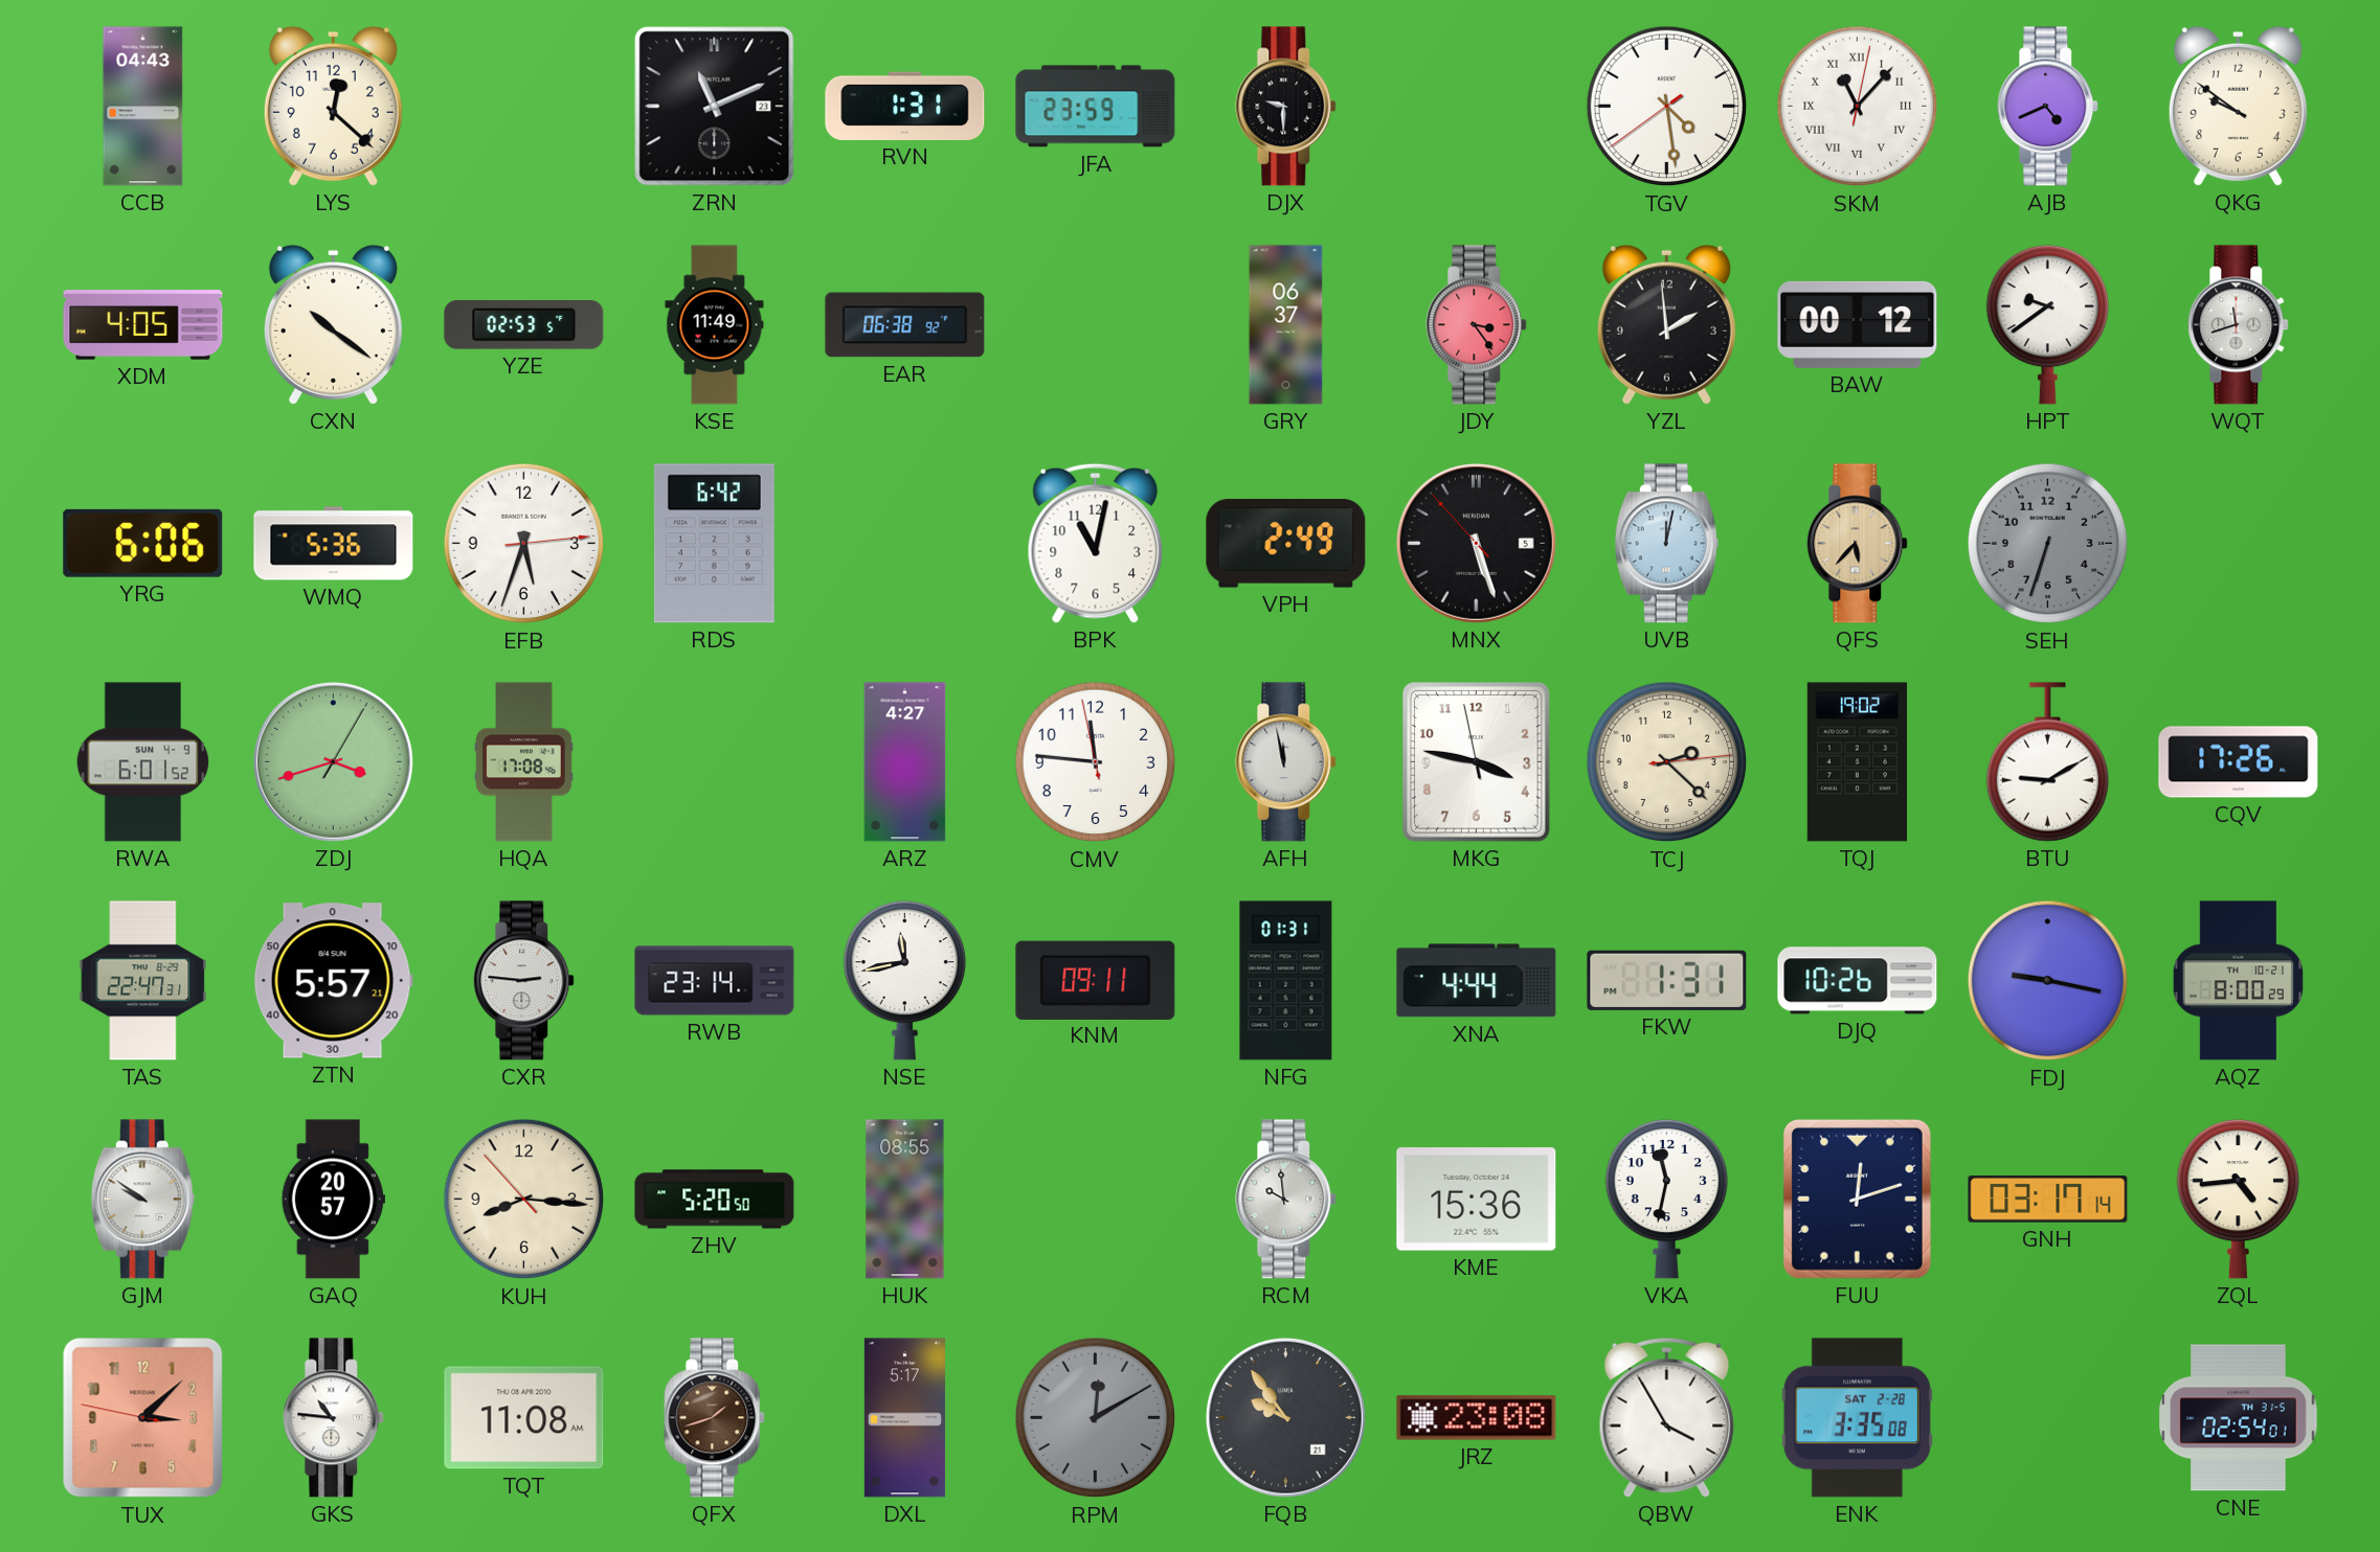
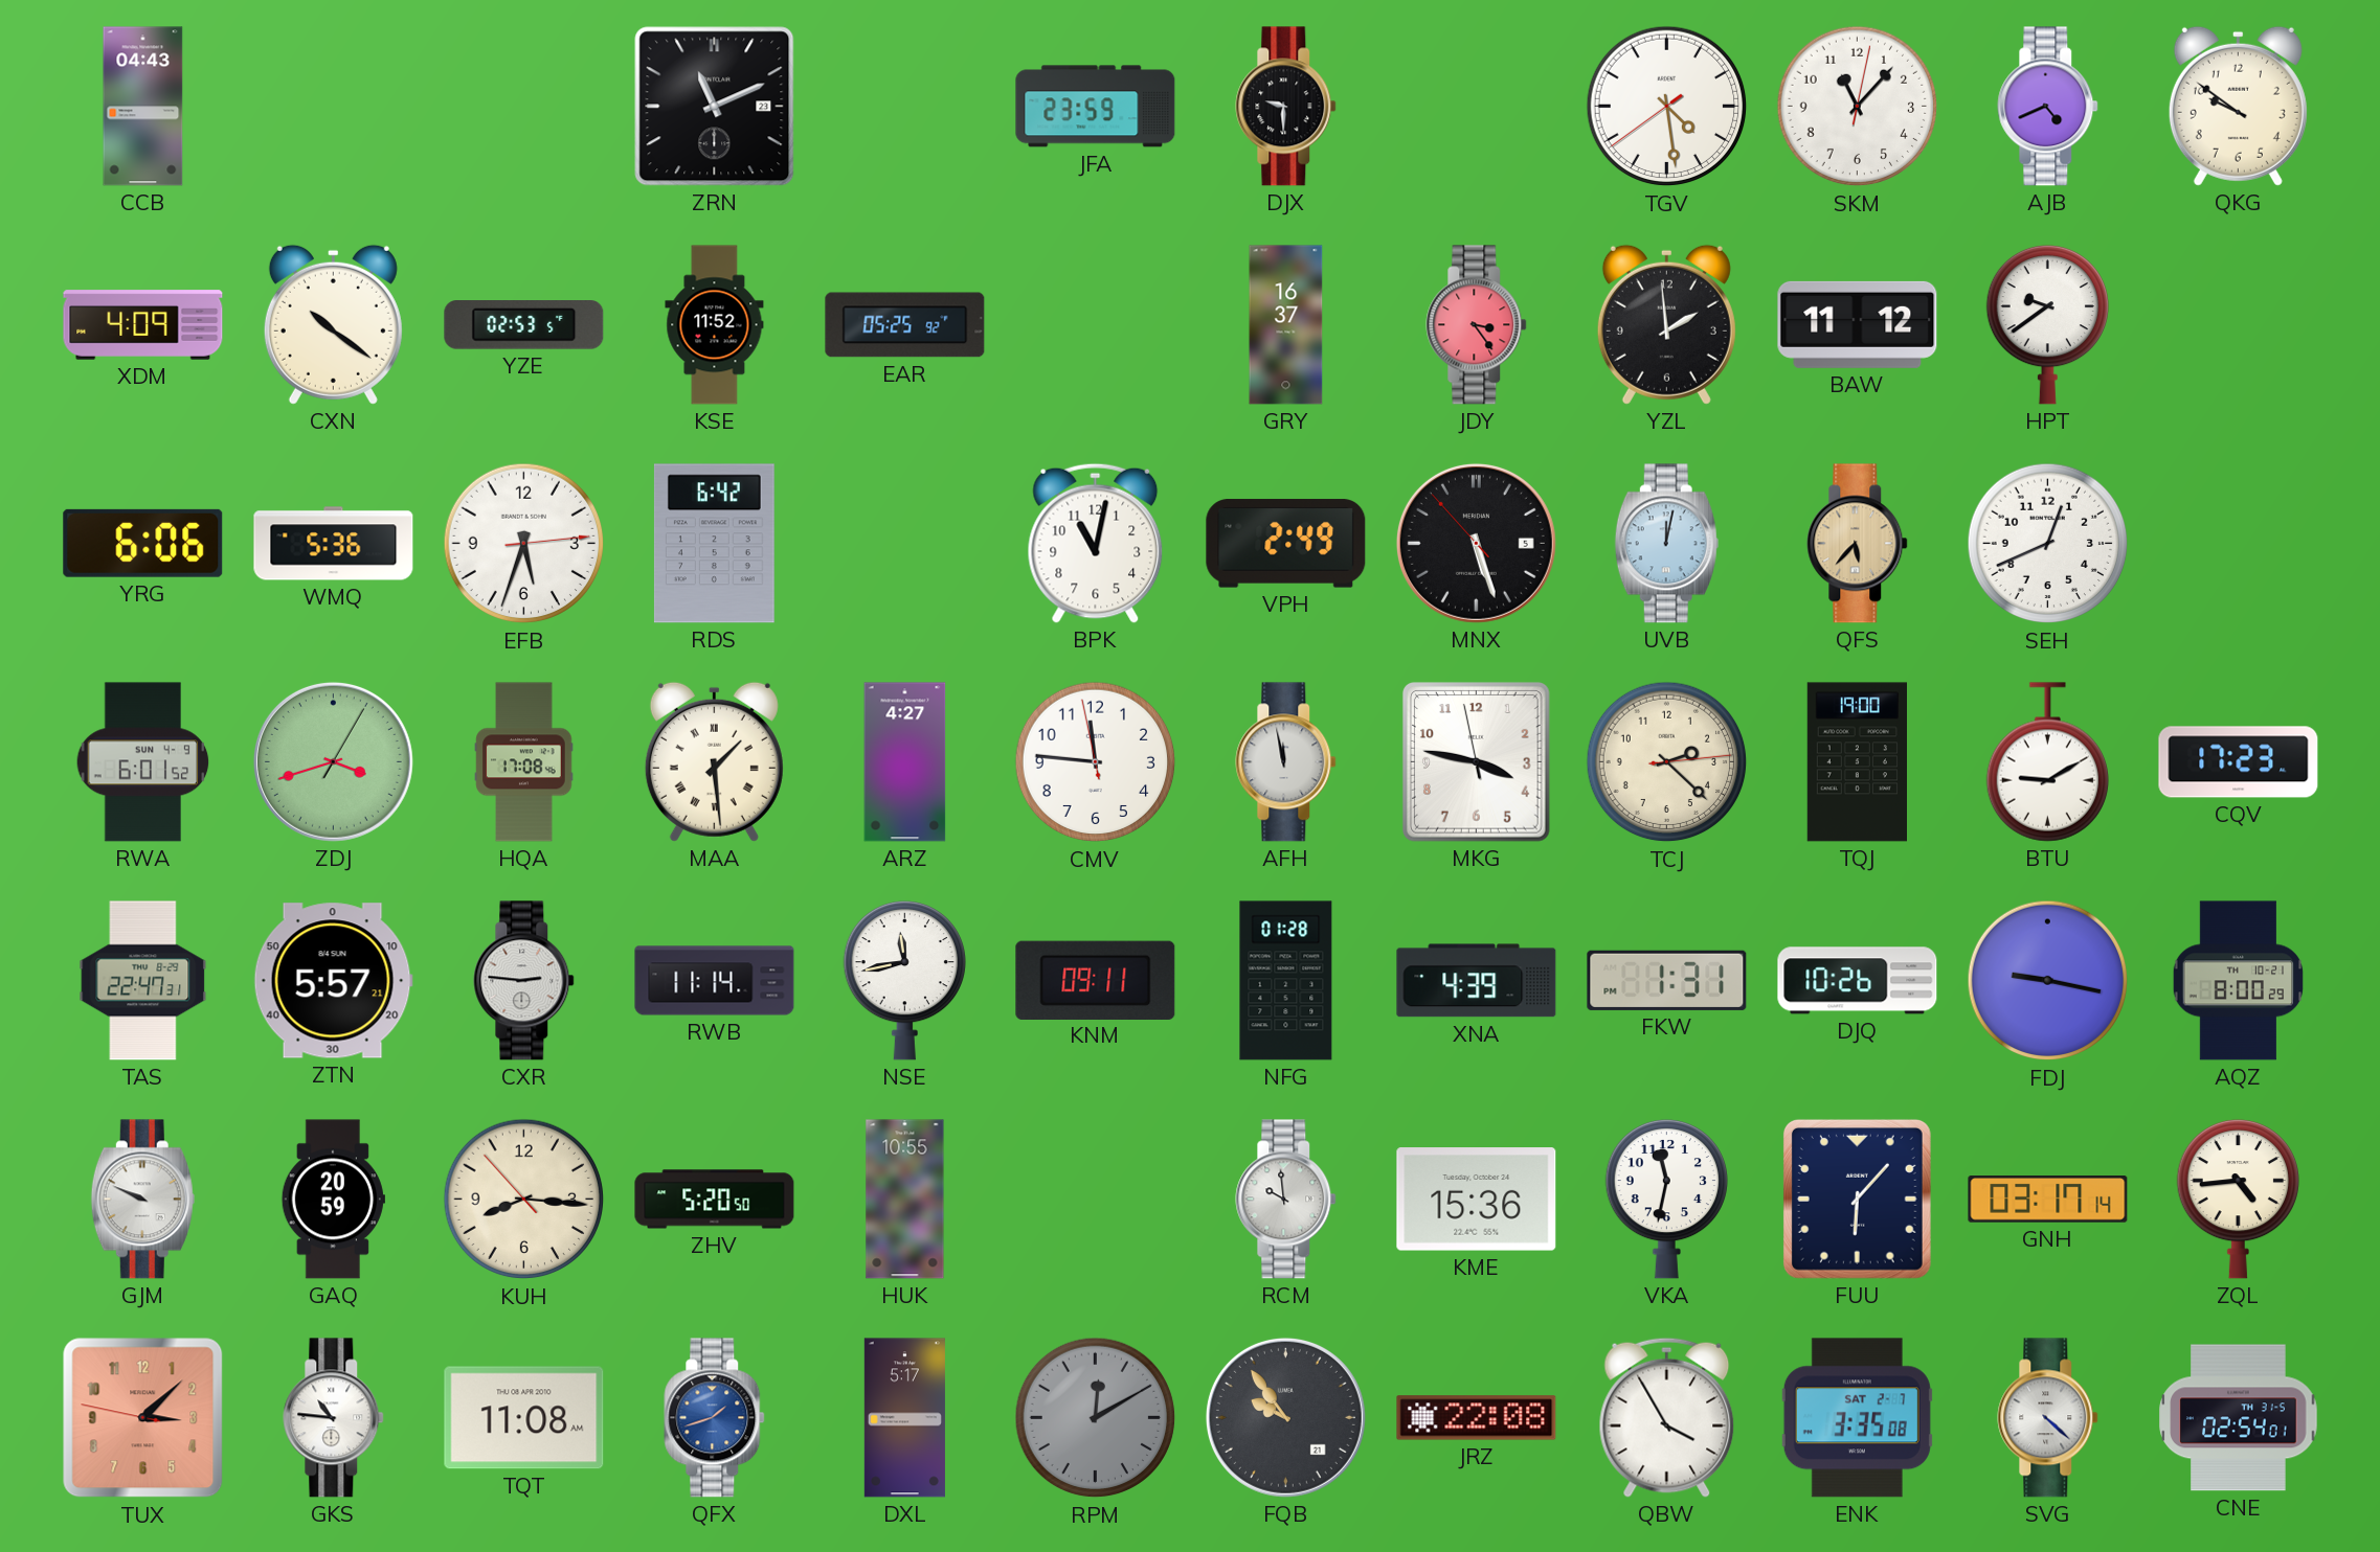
LYS: 12:22 -> none (333, 106)
RVN: 1:31 -> none (905, 106)
SKM numerals: Roman -> Arabic (1858, 107)
XDM: 4:05 -> 4:09 (143, 325)
KSE: 11:49 -> 11:52 (715, 325)
EAR: 06:38 -> 05:25 (905, 325)
GRY: 06:37 -> 16:37 (1286, 325)
BAW: 00:12 -> 11:12 (1858, 324)
WQT: 11:42 -> none (2239, 325)
SEH: 6:33 -> 12:41 (2048, 544)
SEH dial: grey -> white (2048, 544)
MAA: none -> 1:29 (714, 761)
TQJ: 19:02 -> 19:00 (1857, 762)
CQV: 17:26 -> 17:23 (2239, 762)
RWB: 23:14 -> 11:14 (715, 981)
NFG: 01:31 -> 01:28 (1286, 981)
XNA: 4:44 -> 4:39 (1477, 981)
GJM: 9:51 -> 9:49 (142, 1200)
GAQ: 20:57 -> 20:59 (333, 1200)
HUK: 08:55 -> 10:55 (905, 1200)
FUU: 12:12 -> 6:07 (1857, 1199)
QFX dial: brown -> blue (715, 1418)
JRZ: 23:08 -> 22:08 (1477, 1418)
ENK date: SAT 2-28 -> SAT 2-7 (1857, 1418)
SVG: none -> 4:22 (2048, 1418)
